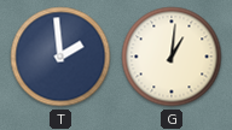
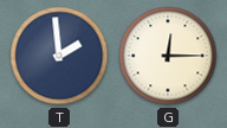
G: 1:01 -> 12:15 (168, 56)
